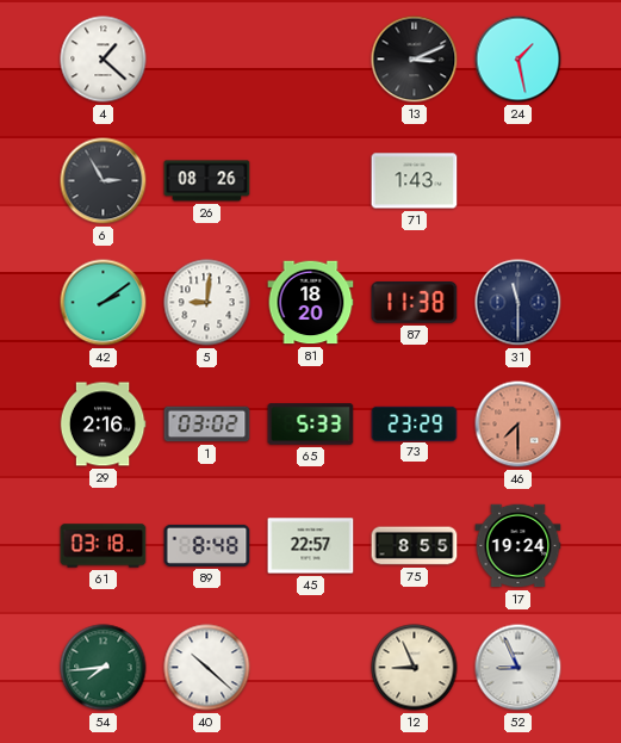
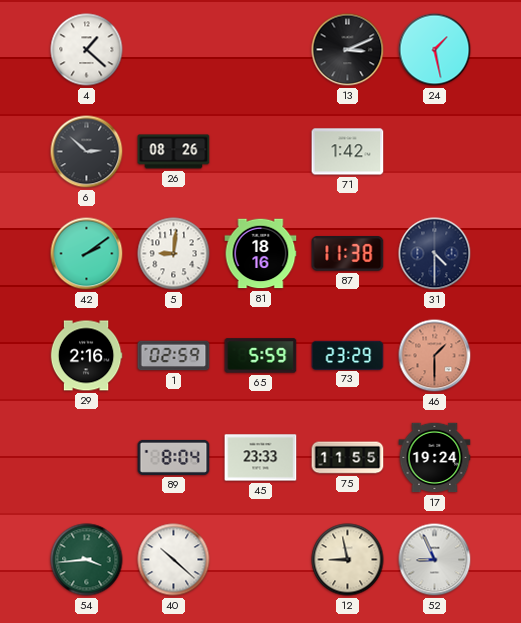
6: 2:55 -> 2:52 (87, 152)
71: 1:43 -> 1:42 (348, 152)
81: 18:20 -> 18:16 (261, 254)
31: 11:30 -> 4:30 (435, 254)
1: 03:02 -> 02:59 (174, 356)
65: 5:33 -> 5:59 (261, 356)
46: 7:30 -> 1:30 (435, 356)
61: 03:18 -> none (104, 546)
89: 8:48 -> 8:04 (174, 457)
45: 22:57 -> 23:33 (261, 458)
75: 8:55 -> 11:55 (348, 458)
54: 7:44 -> 3:44 (87, 560)
12: 8:56 -> 8:58 (348, 560)
